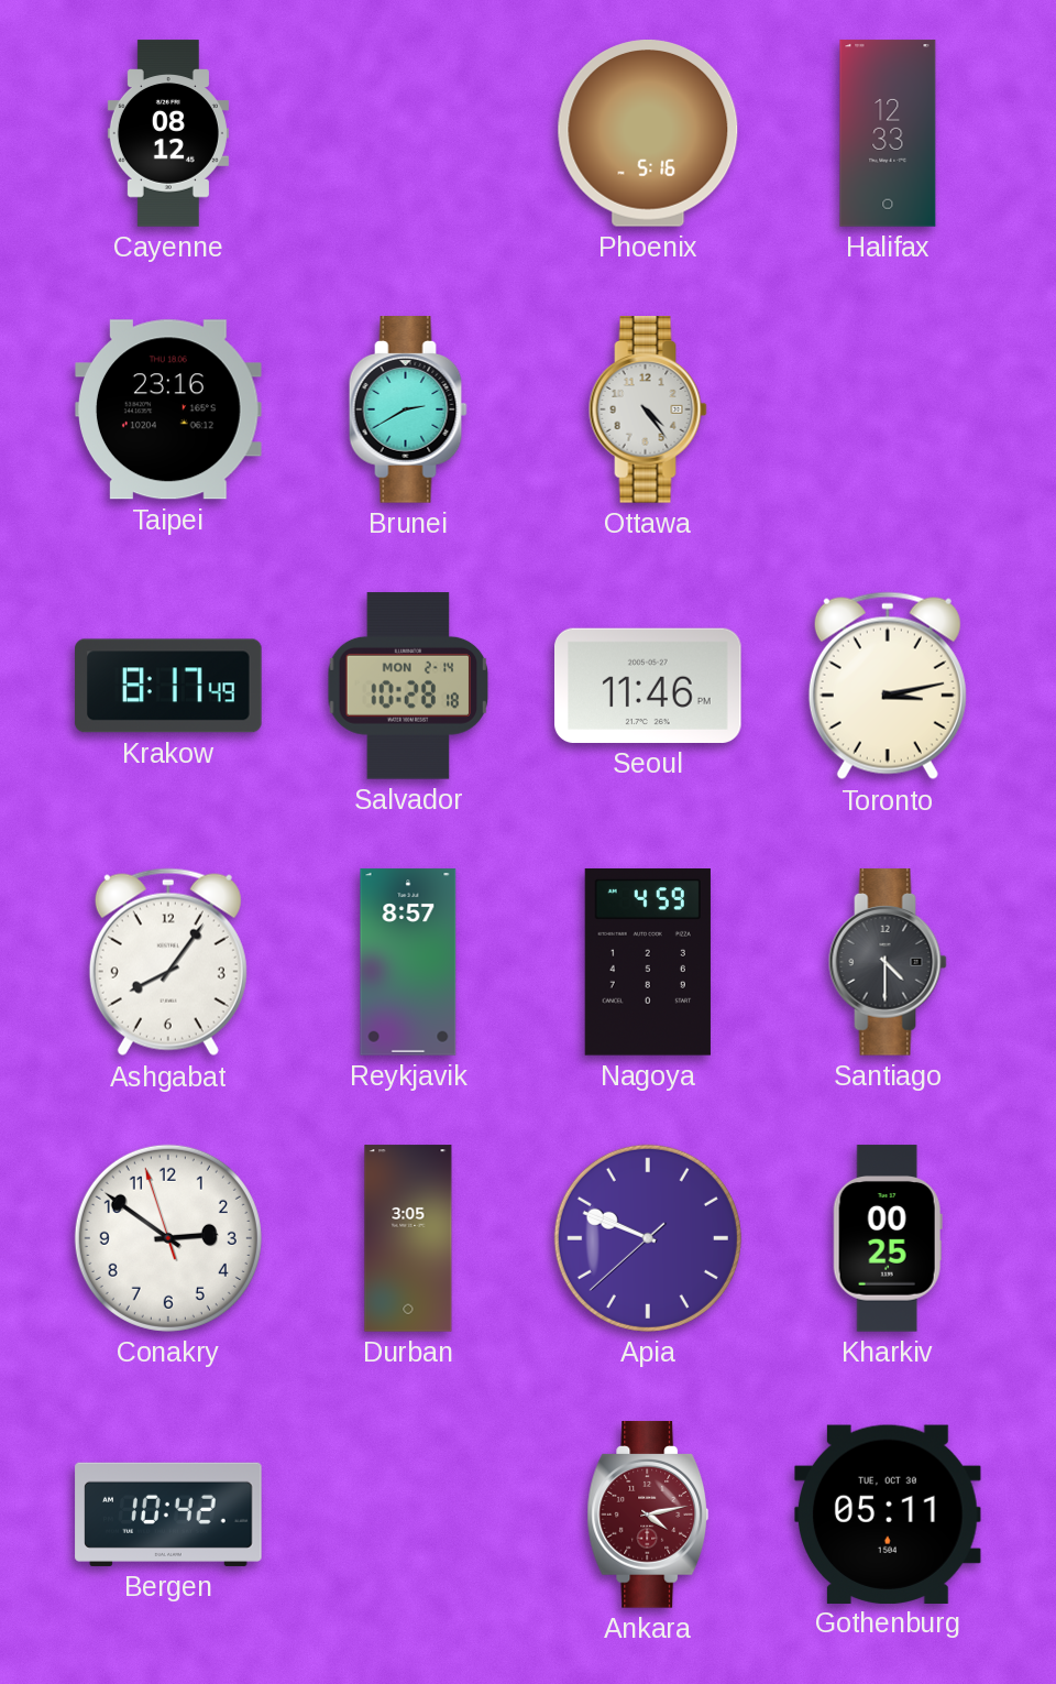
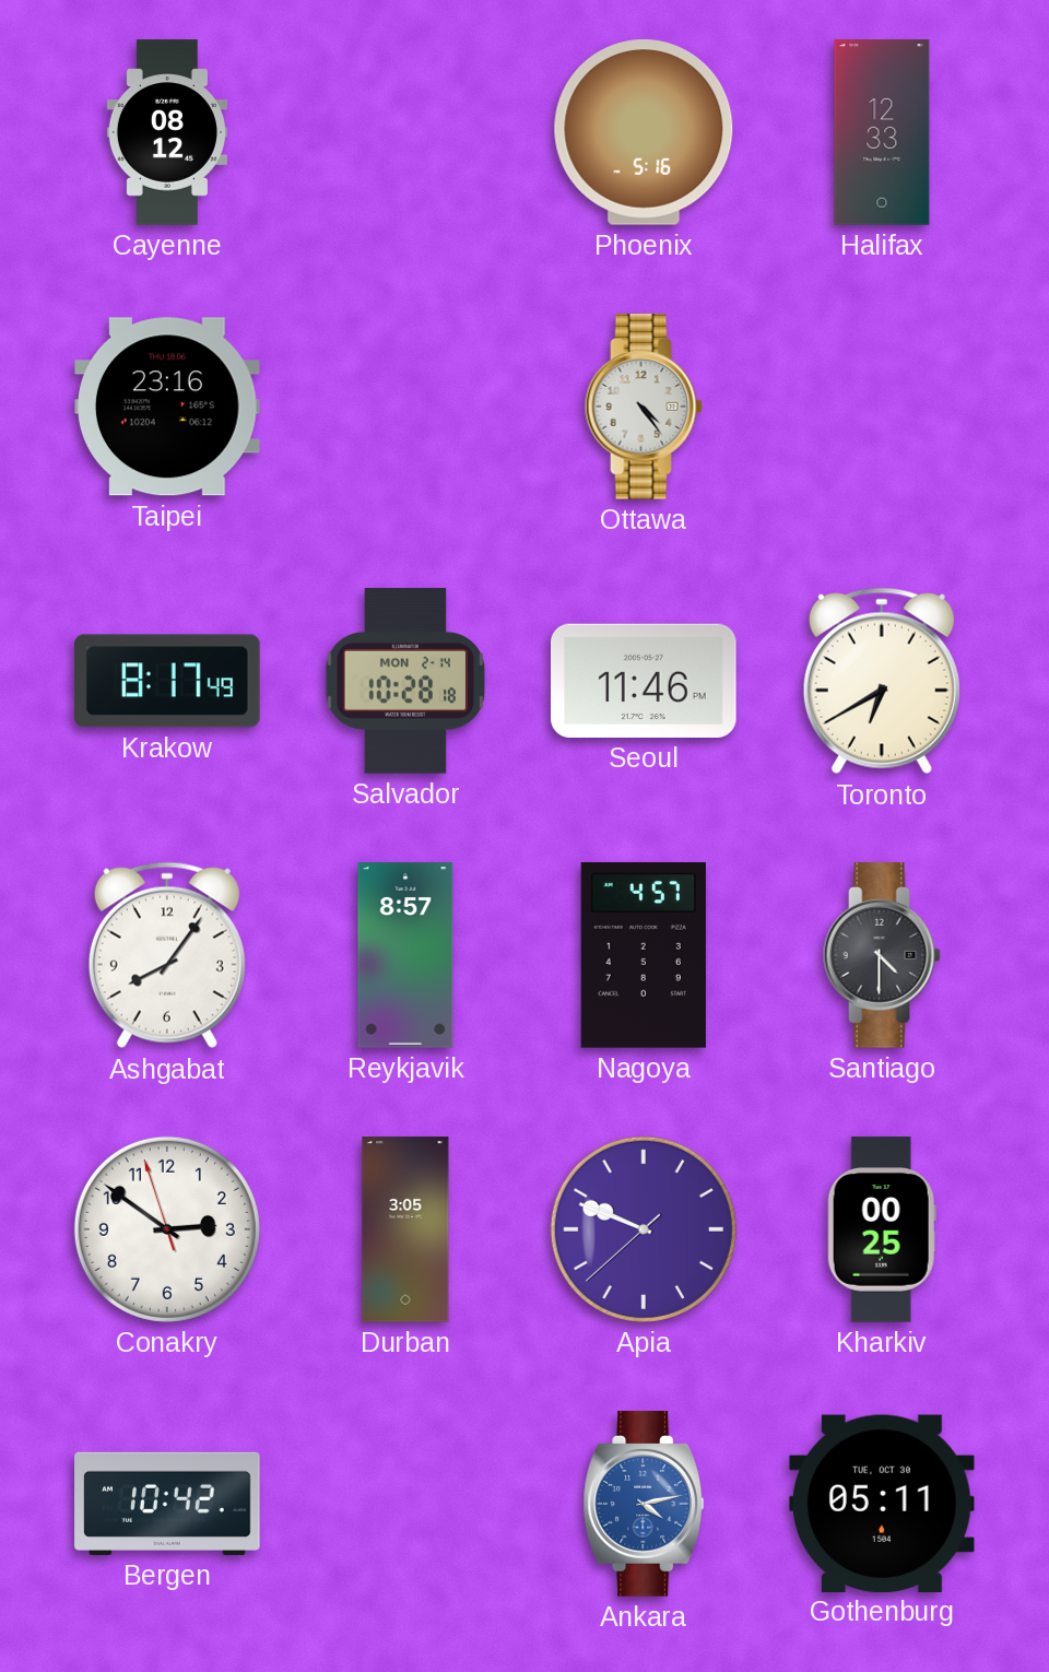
Brunei: 2:40 -> none (408, 409)
Toronto: 3:13 -> 6:40 (882, 681)
Nagoya: 4:59 -> 4:57 (644, 955)
Ankara dial: burgundy -> blue (644, 1504)
